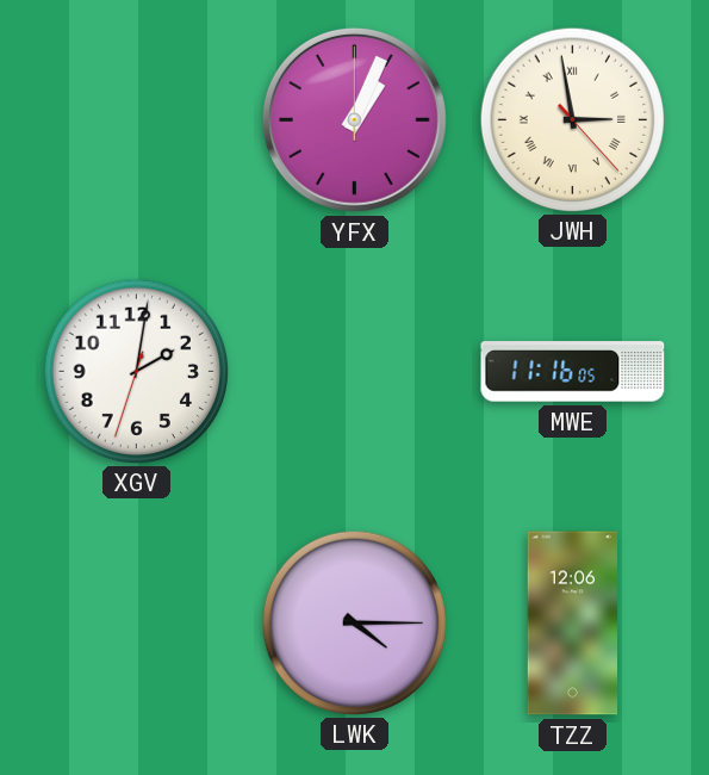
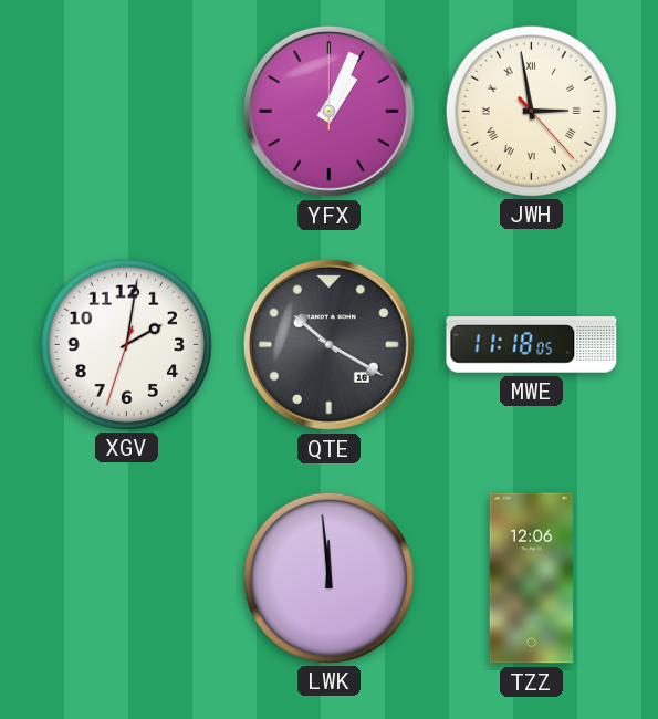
QTE: none -> 10:20 (328, 344)
MWE: 11:16 -> 11:18 (532, 345)
LWK: 4:15 -> 11:59 (328, 577)
